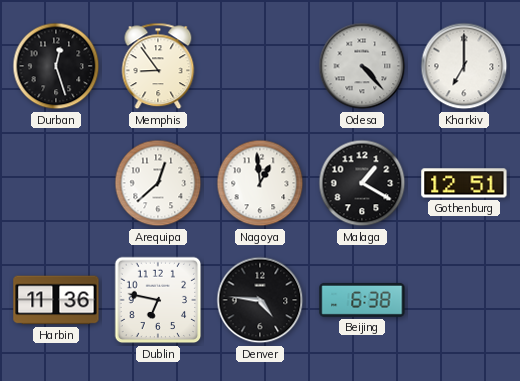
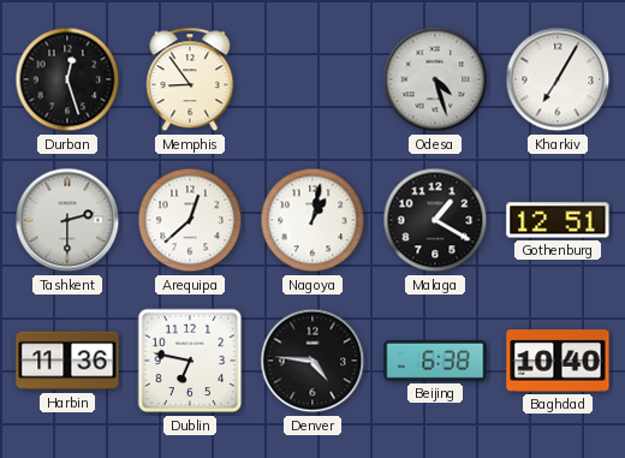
Odesa: 4:23 -> 4:27 (435, 79)
Kharkiv: 7:00 -> 7:05 (558, 79)
Tashkent: none -> 2:30 (67, 220)
Nagoya: 12:59 -> 1:02 (312, 220)
Baghdad: none -> 10:40 (558, 361)
